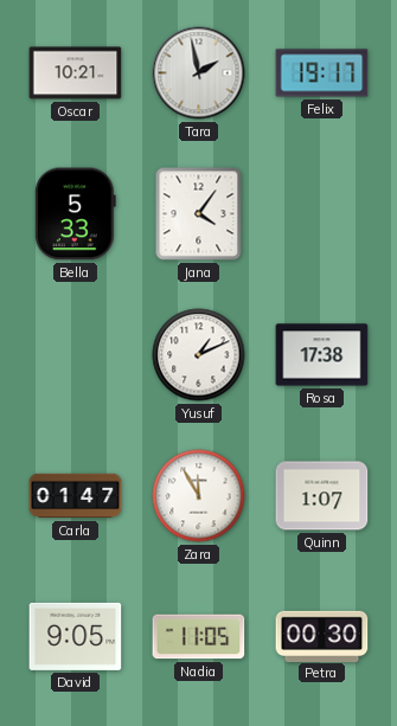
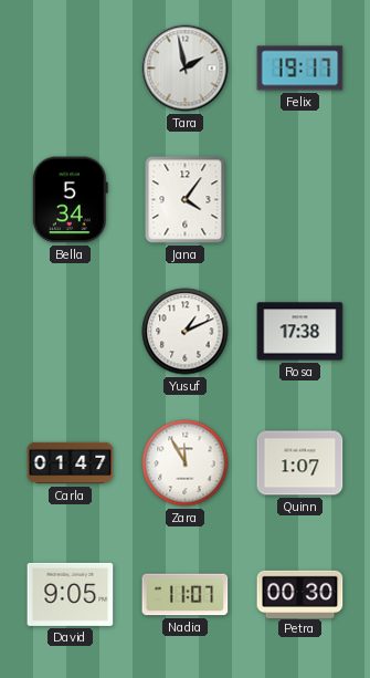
Oscar: 10:21 -> none (76, 73)
Bella: 5:33 -> 5:34 (70, 200)
Nadia: 11:05 -> 11:07 (186, 595)
